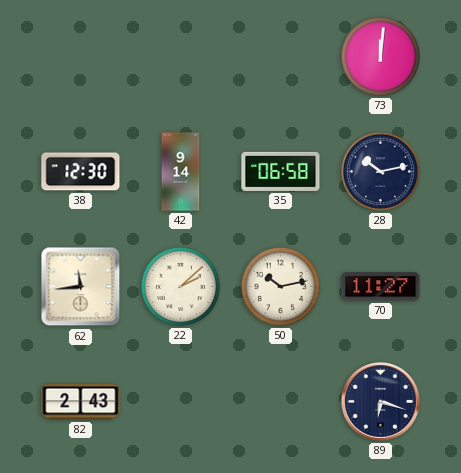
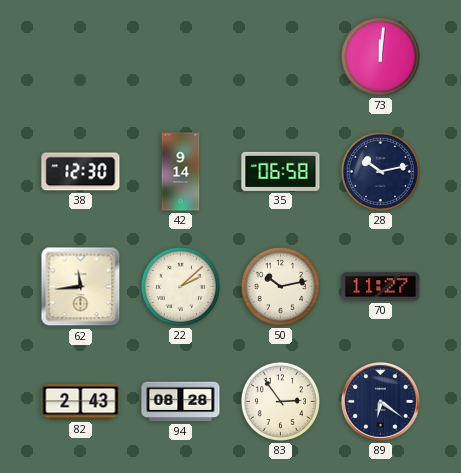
94: none -> 08:28 (181, 402)
83: none -> 2:54 (280, 401)
89: 6:18 -> 6:21 (381, 402)
